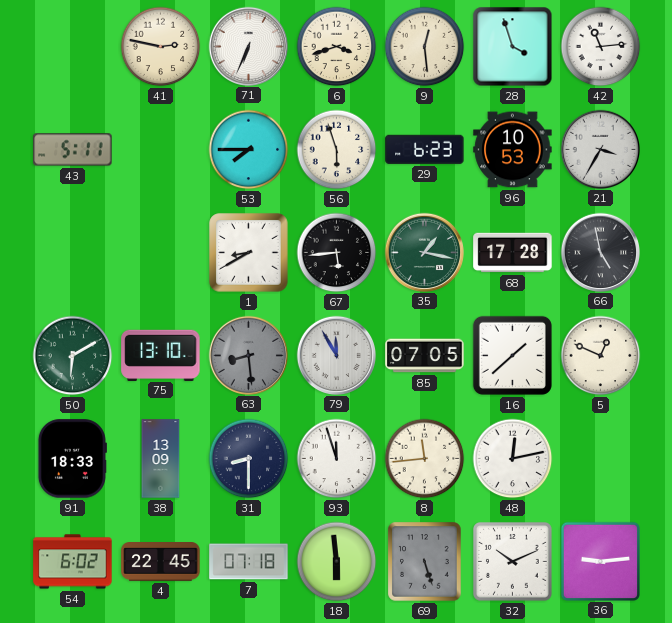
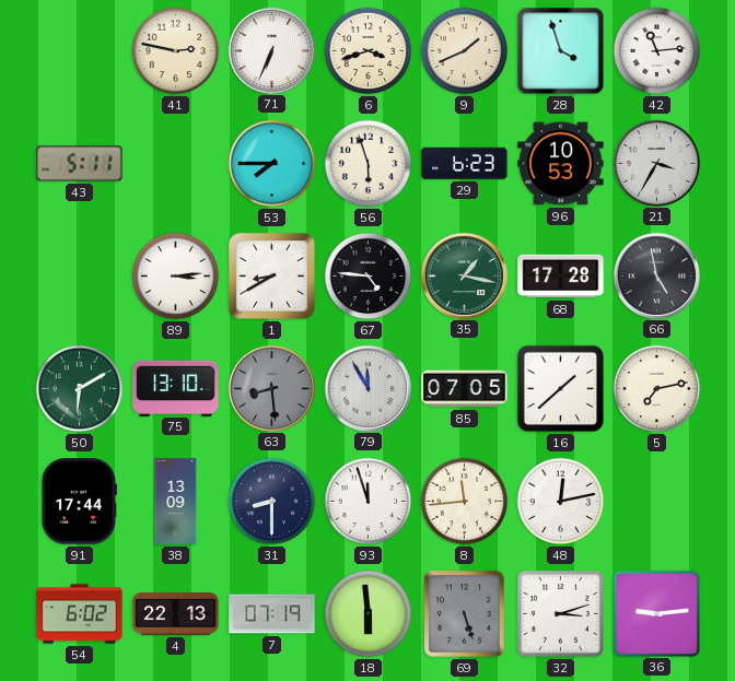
9: 12:29 -> 1:41 (465, 51)
89: none -> 3:14 (176, 277)
67: 5:44 -> 4:46 (369, 277)
5: 12:49 -> 7:13 (657, 389)
91: 18:33 -> 17:44 (79, 502)
4: 22:45 -> 22:13 (176, 614)
7: 07:18 -> 07:19 (272, 614)
32: 10:11 -> 3:12 (561, 614)
